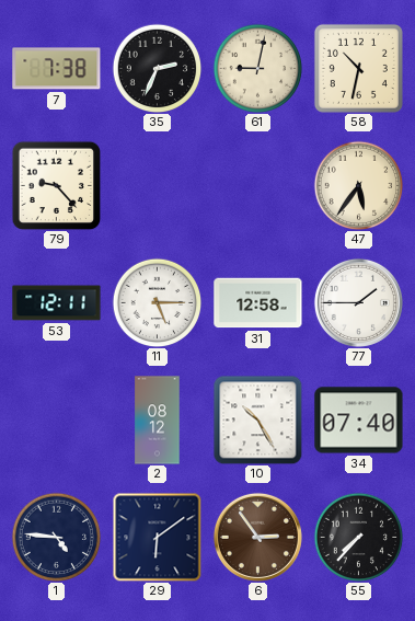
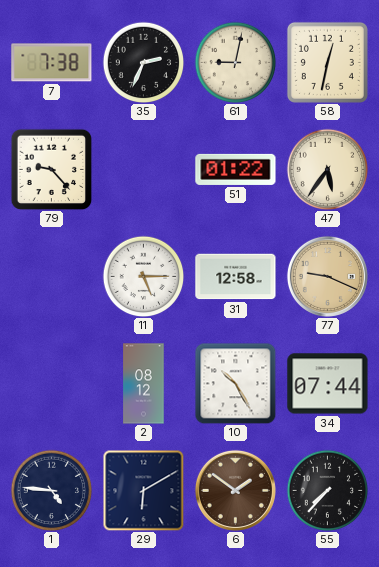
58: 10:32 -> 12:32 (327, 62)
51: none -> 01:22 (236, 169)
53: 12:11 -> none (57, 303)
77: 1:45 -> 9:19 (327, 276)
77 dial: white -> champagne (327, 276)
34: 07:40 -> 07:44 (328, 384)
29: 6:09 -> 6:10 (143, 490)
6: 2:54 -> 1:51 (235, 490)
